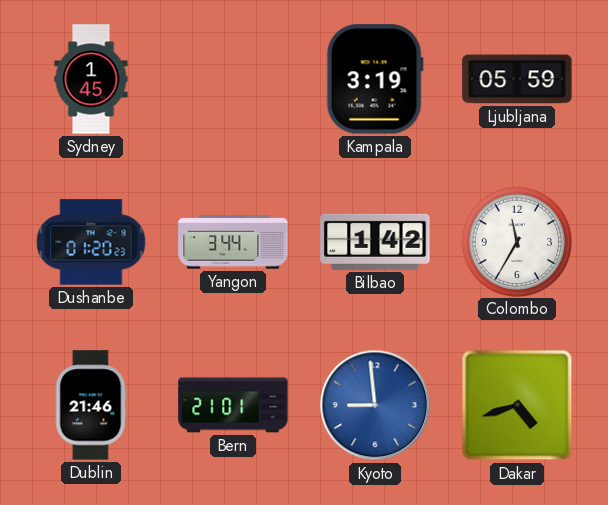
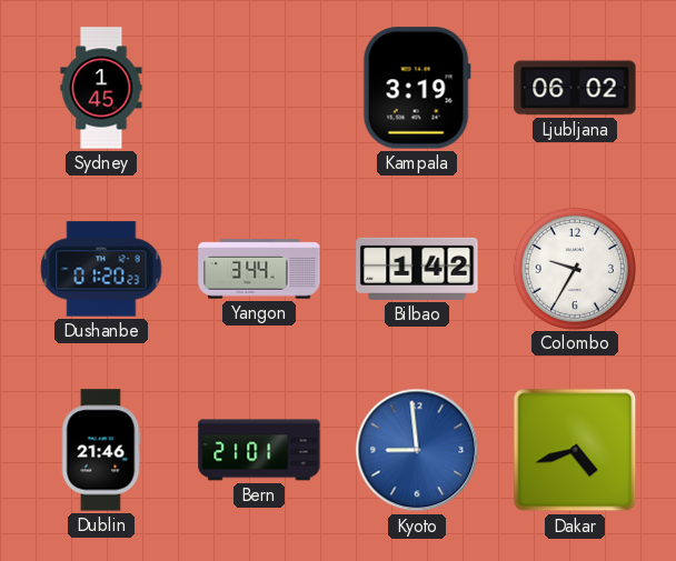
Ljubljana: 05:59 -> 06:02 (575, 88)
Colombo: 11:35 -> 9:35 (574, 268)
